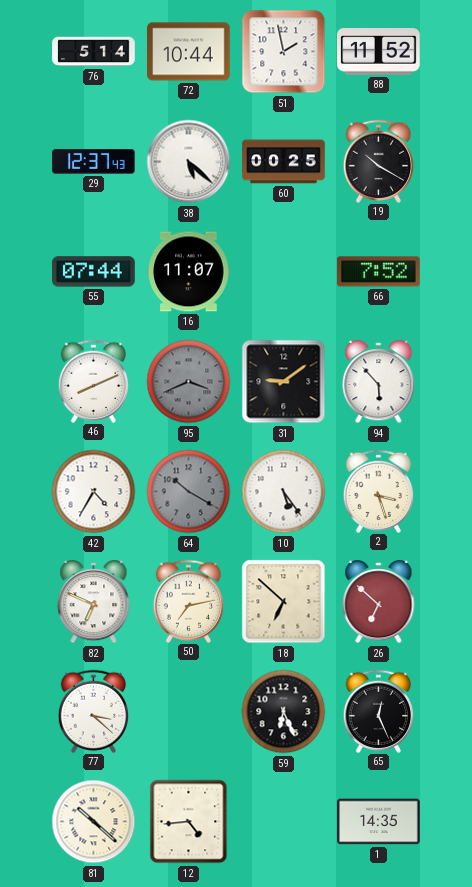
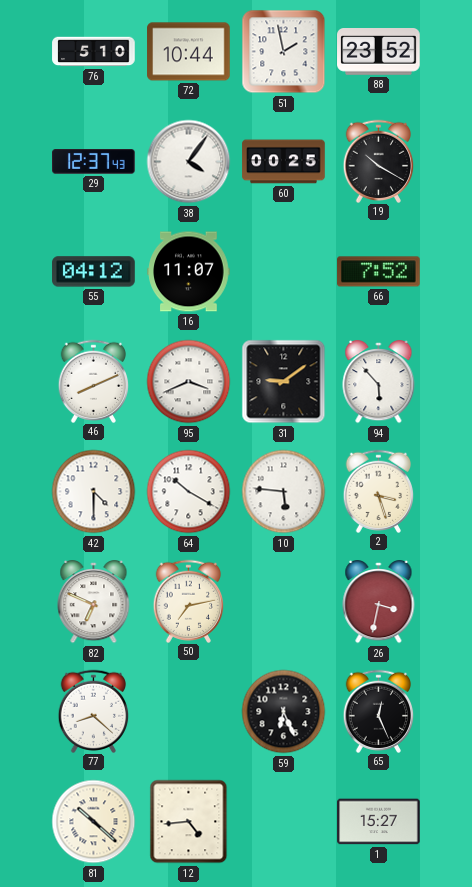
76: 5:14 -> 5:10 (94, 52)
88: 11:52 -> 23:52 (379, 52)
38: 5:22 -> 4:06 (189, 162)
55: 07:44 -> 04:12 (94, 272)
95 dial: grey -> white (189, 382)
42: 4:35 -> 4:30 (94, 492)
64 dial: grey -> white (189, 492)
10: 5:24 -> 5:46 (284, 492)
18: 6:52 -> none (284, 602)
26: 6:52 -> 3:32 (379, 603)
77: 3:22 -> 8:22 (94, 711)
1: 14:35 -> 15:27 (379, 822)
